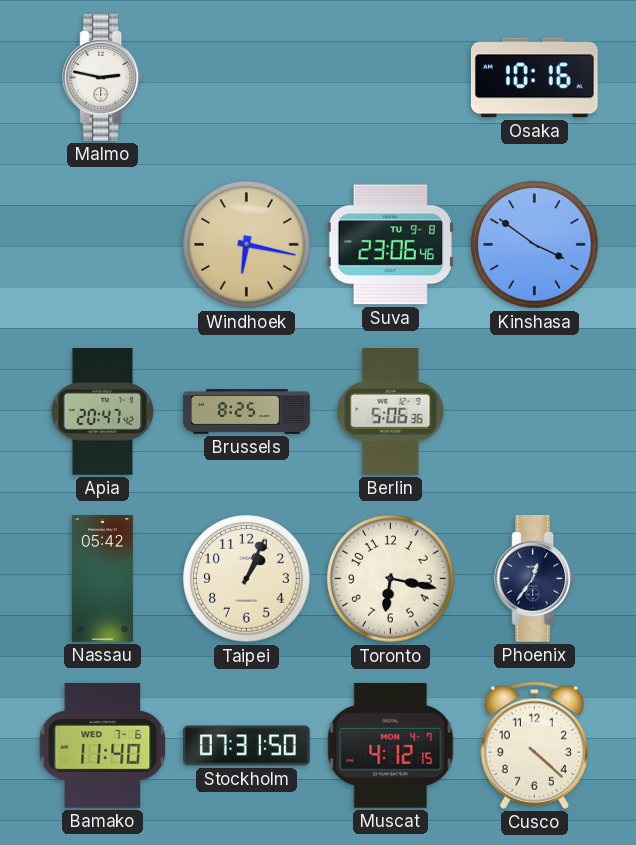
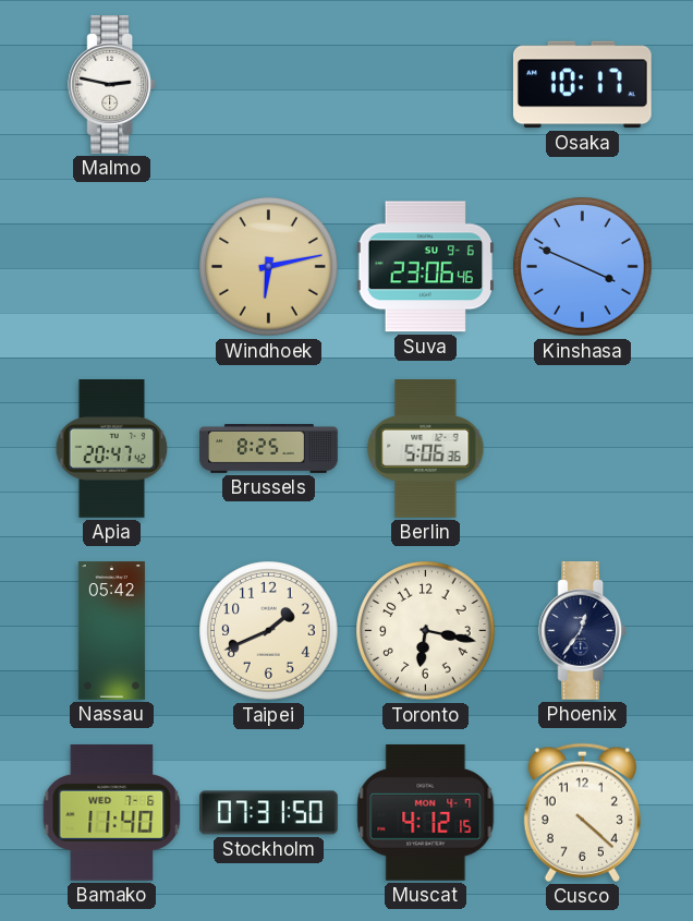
Osaka: 10:16 -> 10:17 (582, 85)
Windhoek: 6:17 -> 6:13 (269, 267)
Suva date: TU 9-8 -> SU 9-6 (426, 267)
Kinshasa: 3:51 -> 3:49 (583, 267)
Taipei: 1:04 -> 1:41 (269, 631)
